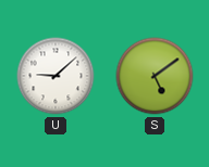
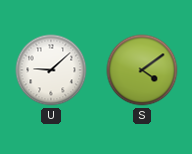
S: 5:09 -> 4:09 (142, 70)
